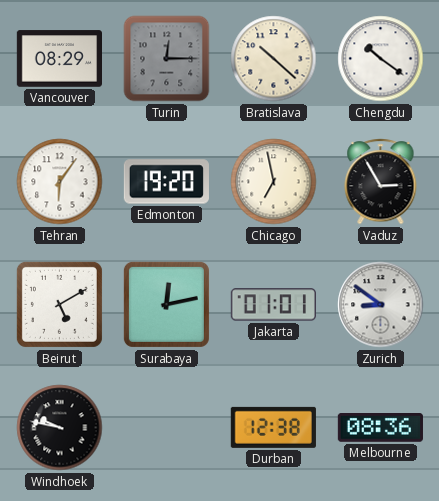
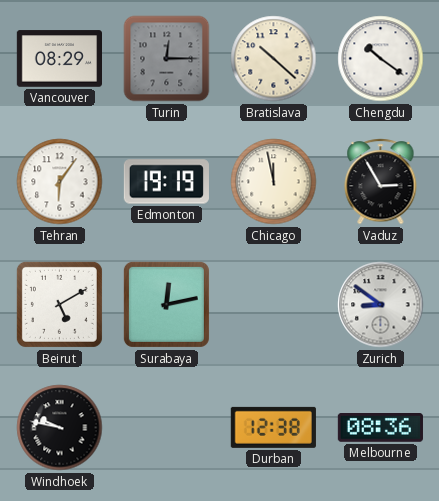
Edmonton: 19:20 -> 19:19 (166, 182)
Chicago: 6:58 -> 11:58 (274, 182)
Jakarta: 01:01 -> none (273, 305)
